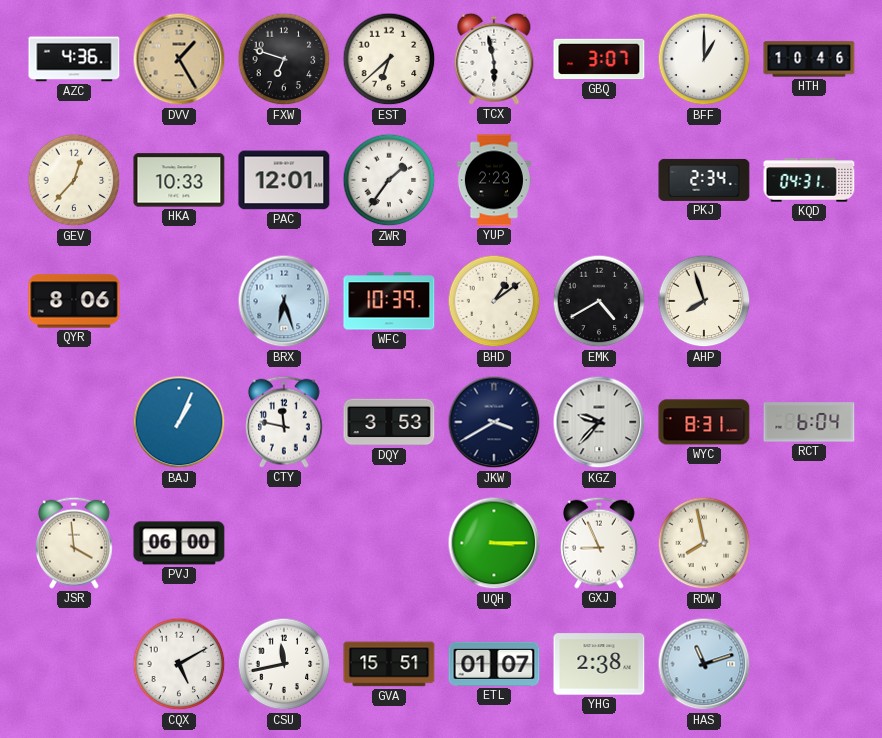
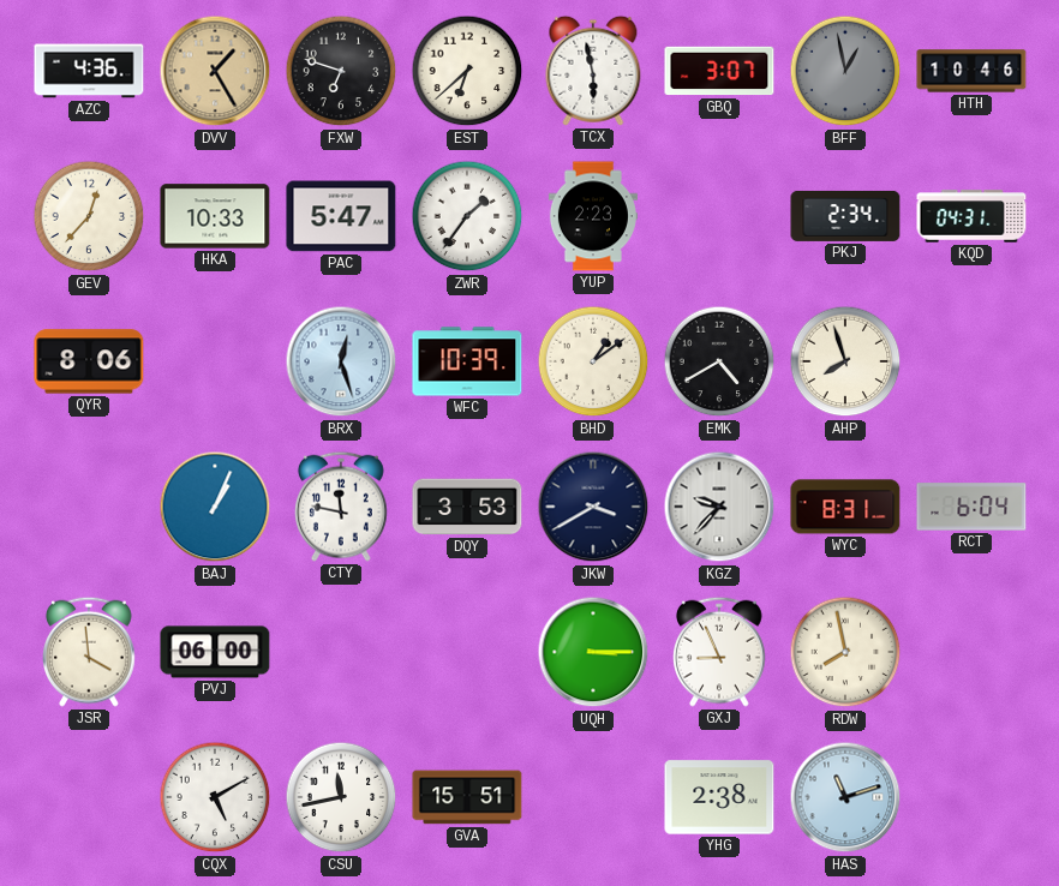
BFF: 1:00 -> 12:58 (845, 71)
BFF dial: white -> grey (845, 71)
PAC: 12:01 -> 5:47 (341, 216)
BRX: 6:27 -> 12:27 (341, 361)
ETL: 01:07 -> none (494, 664)
